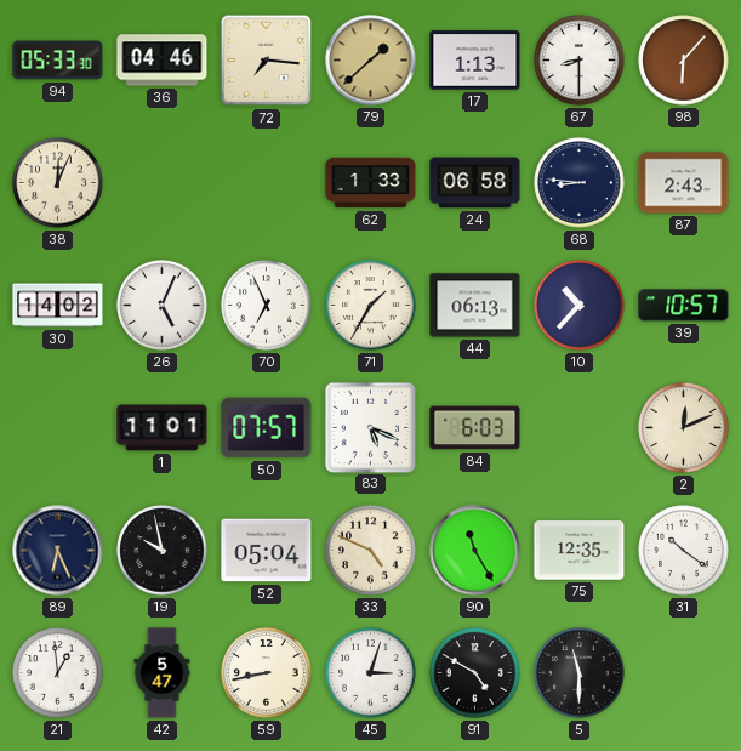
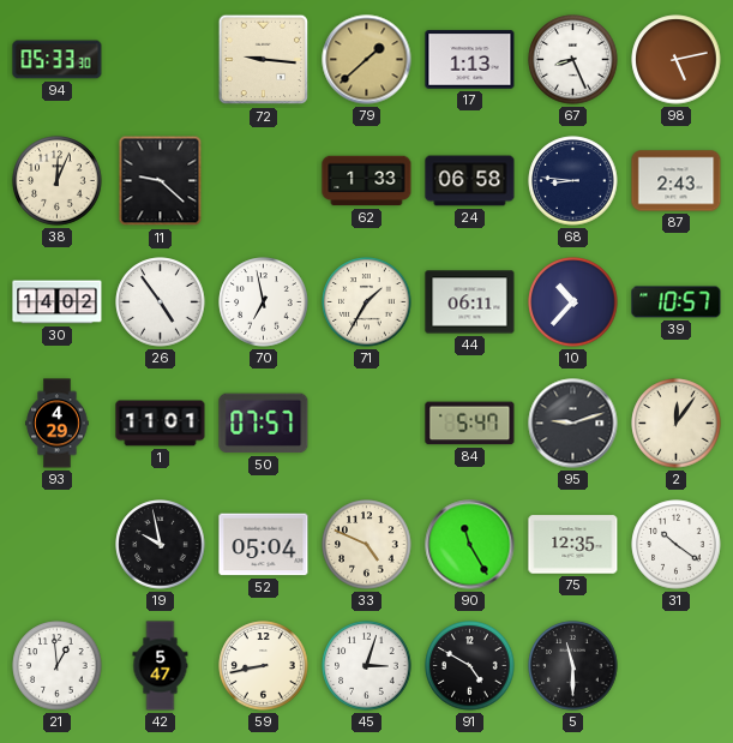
36: 04:46 -> none (163, 61)
72: 7:16 -> 9:16 (264, 60)
67: 8:30 -> 8:26 (573, 60)
98: 6:07 -> 5:13 (677, 60)
11: none -> 9:22 (161, 181)
26: 5:04 -> 4:54 (161, 302)
70: 6:56 -> 6:58 (264, 302)
44: 06:13 -> 06:11 (470, 302)
93: none -> 4:29 (58, 424)
83: 5:19 -> none (370, 427)
84: 6:03 -> 5:47 (470, 424)
95: none -> 9:12 (573, 424)
2: 12:11 -> 12:06 (677, 424)
89: 6:26 -> none (58, 551)
